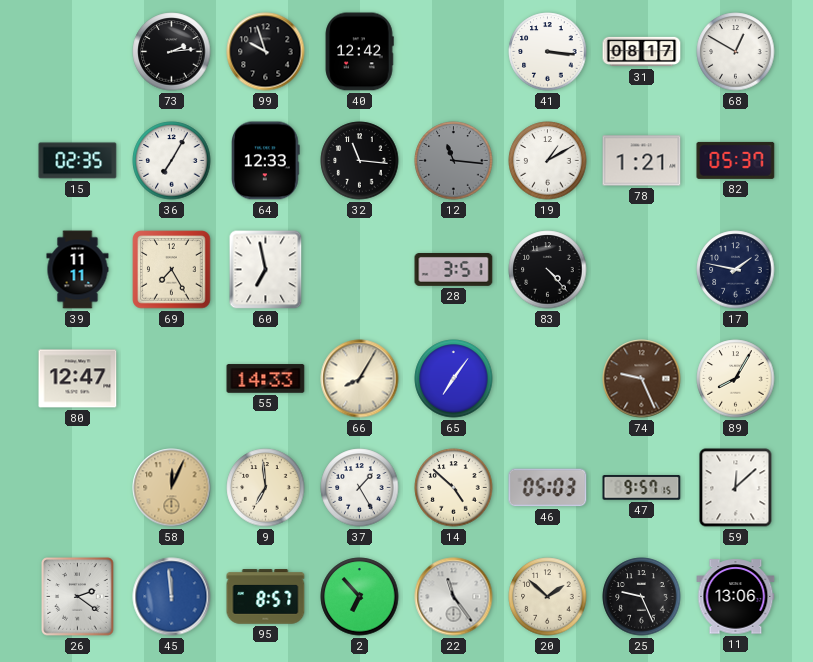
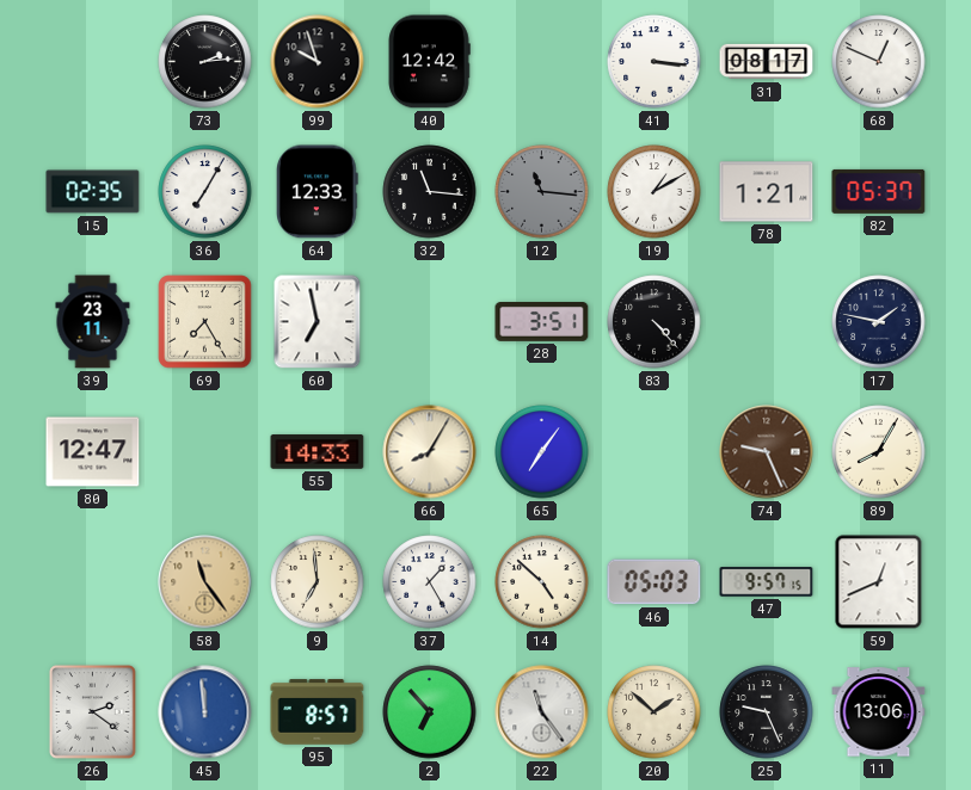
68: 12:50 -> 12:49 (879, 62)
39: 11:11 -> 23:11 (93, 322)
58: 12:04 -> 11:24 (205, 582)
59: 12:08 -> 12:41 (879, 582)
